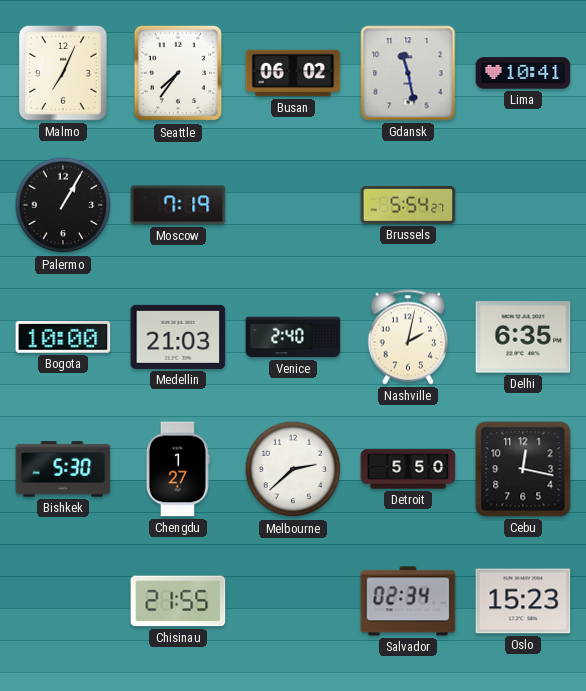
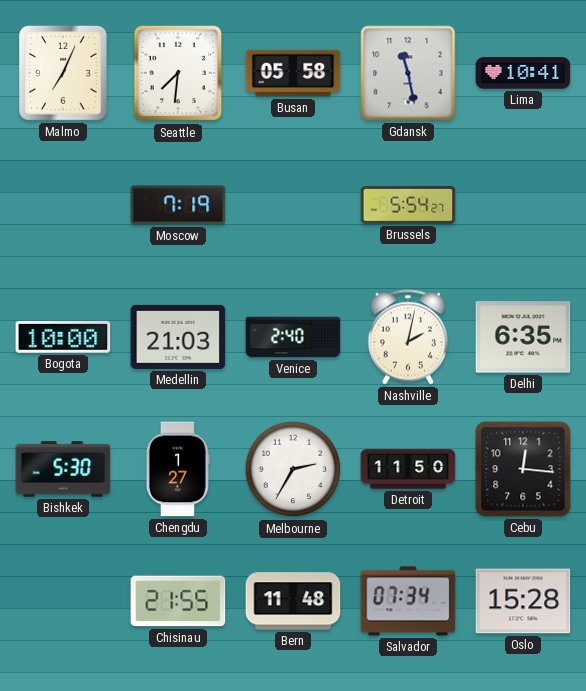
Seattle: 7:36 -> 7:31 (178, 73)
Busan: 06:02 -> 05:58 (293, 73)
Palermo: 1:05 -> none (63, 205)
Melbourne: 2:38 -> 2:35 (293, 469)
Detroit: 5:50 -> 11:50 (408, 469)
Cebu: 12:17 -> 12:16 (523, 469)
Bern: none -> 11:48 (293, 601)
Salvador: 02:34 -> 07:34 (408, 601)
Oslo: 15:23 -> 15:28 (523, 601)
